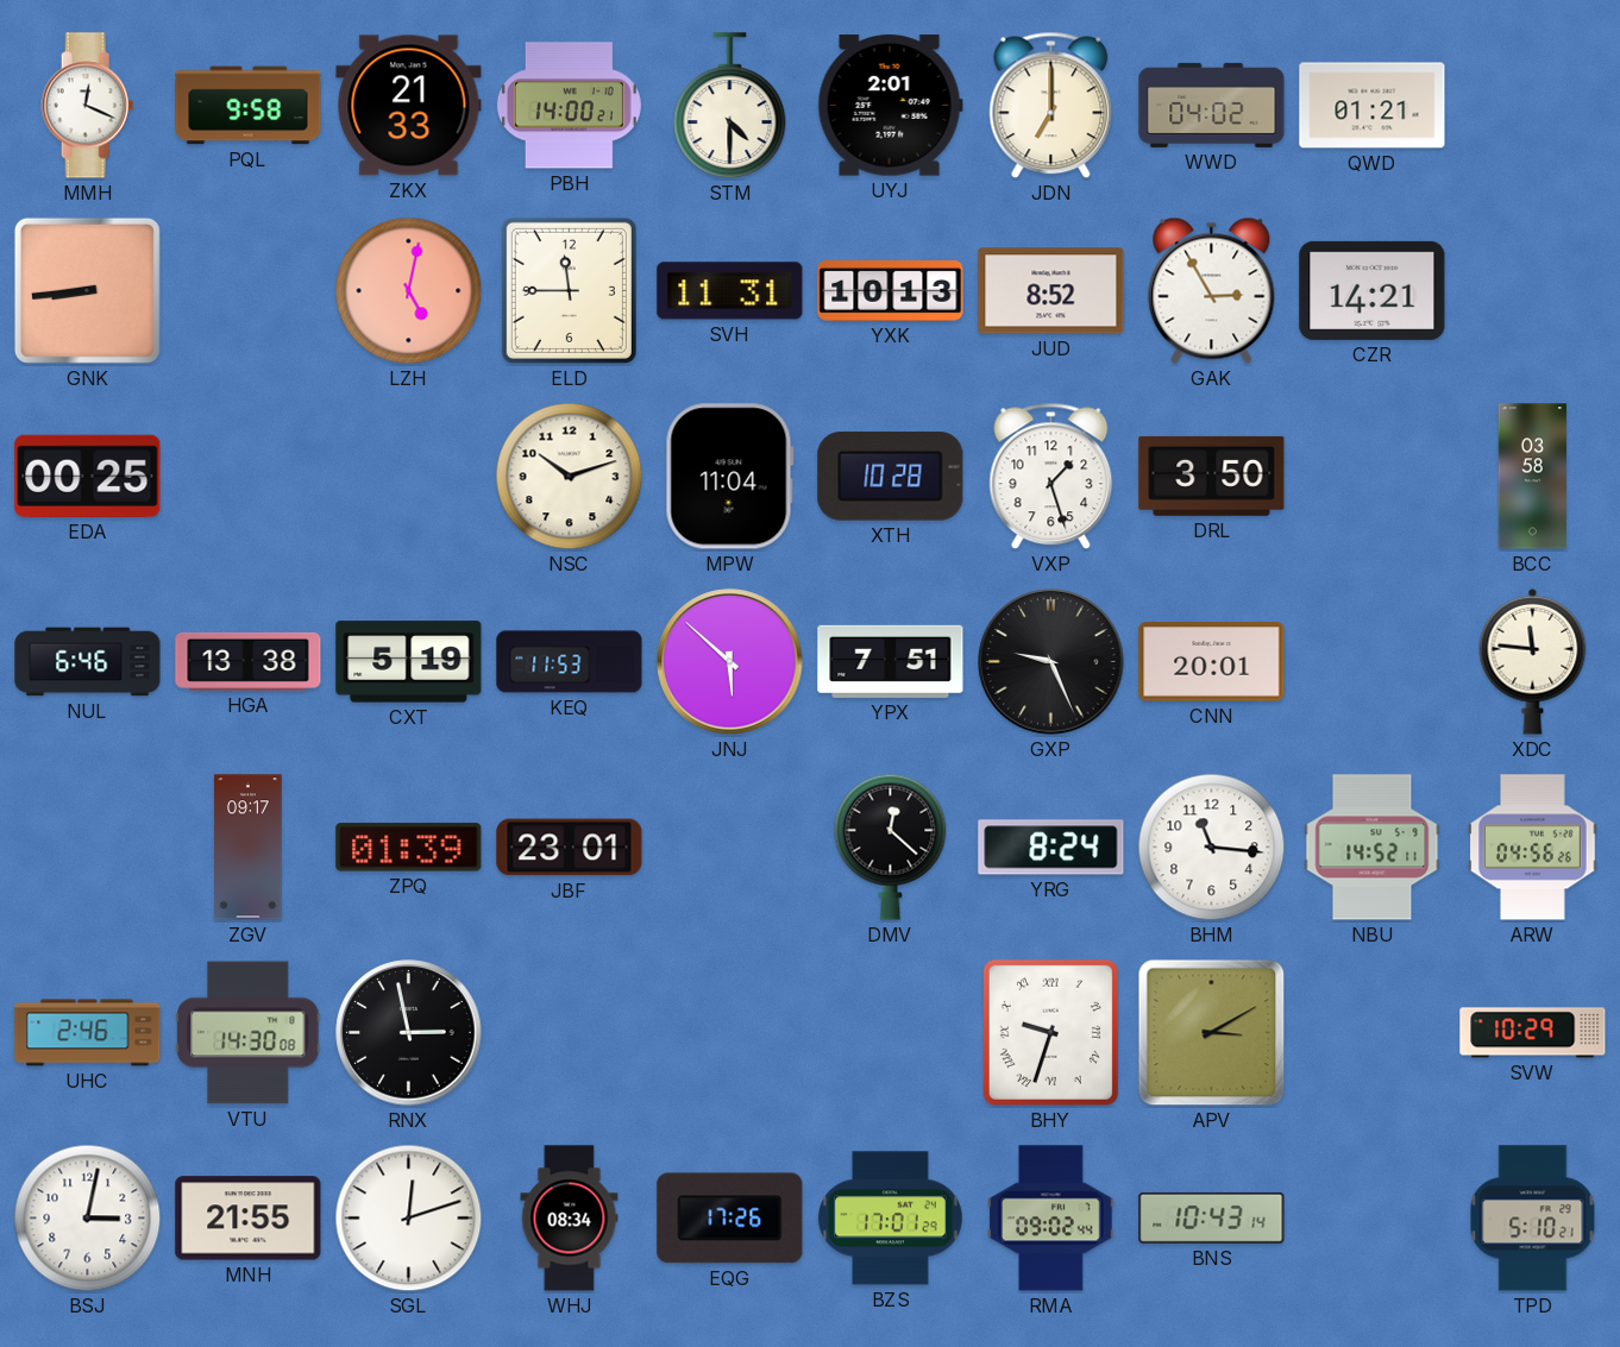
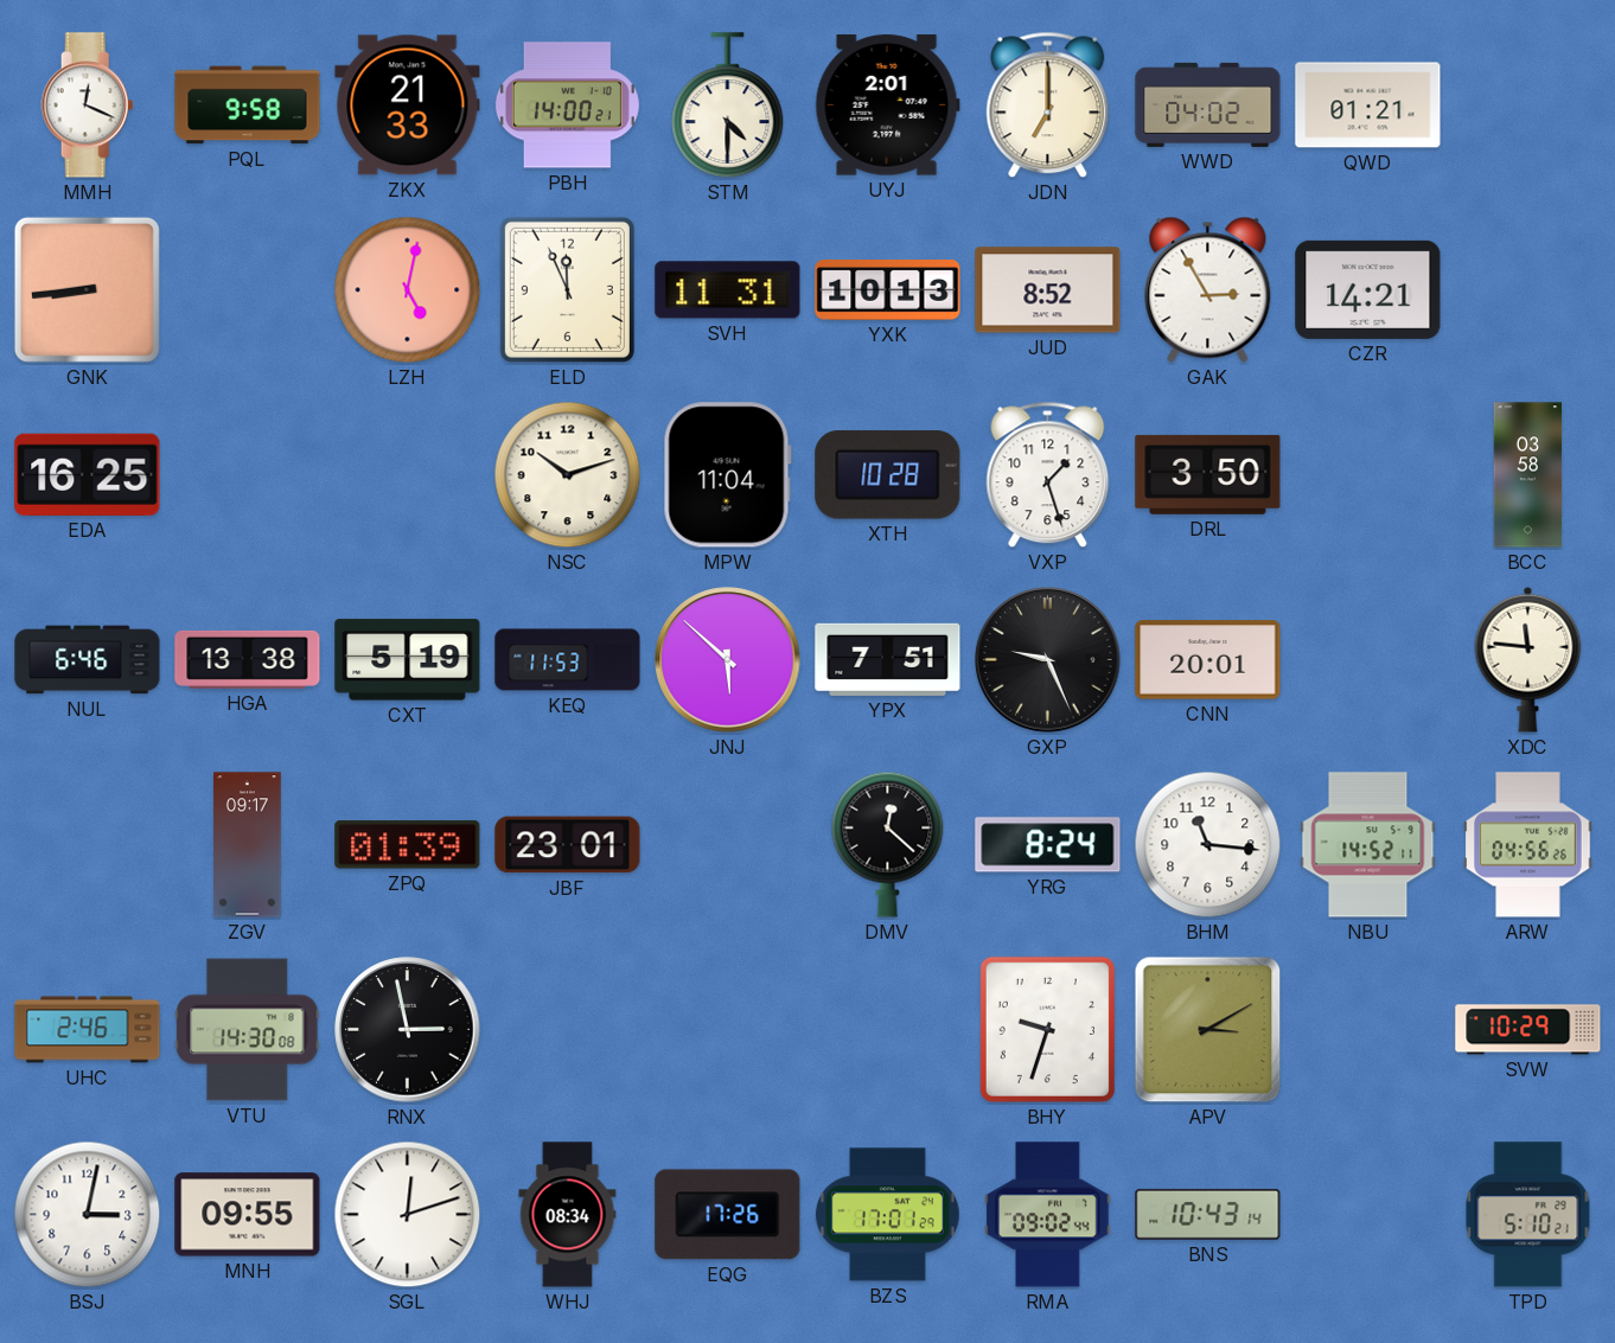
ELD: 11:45 -> 11:56 (567, 289)
EDA: 00:25 -> 16:25 (88, 474)
BHY numerals: Roman -> Arabic (1047, 1029)
MNH: 21:55 -> 09:55 (248, 1215)
